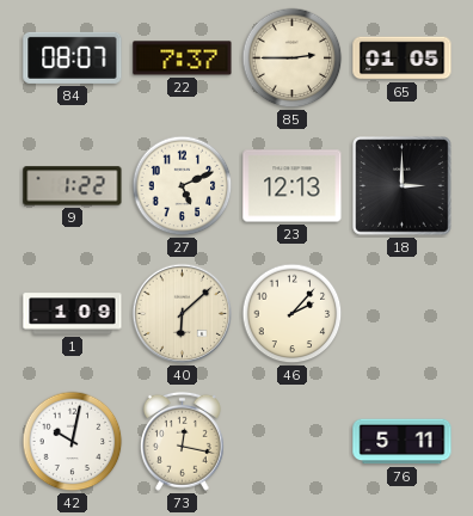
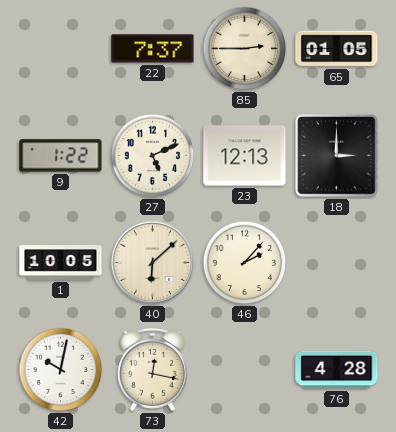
84: 08:07 -> none (73, 57)
1: 1:09 -> 10:05 (61, 263)
76: 5:11 -> 4:28 (337, 370)
